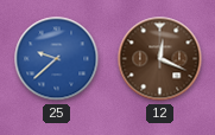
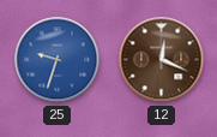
25: 9:38 -> 9:33 (58, 60)
